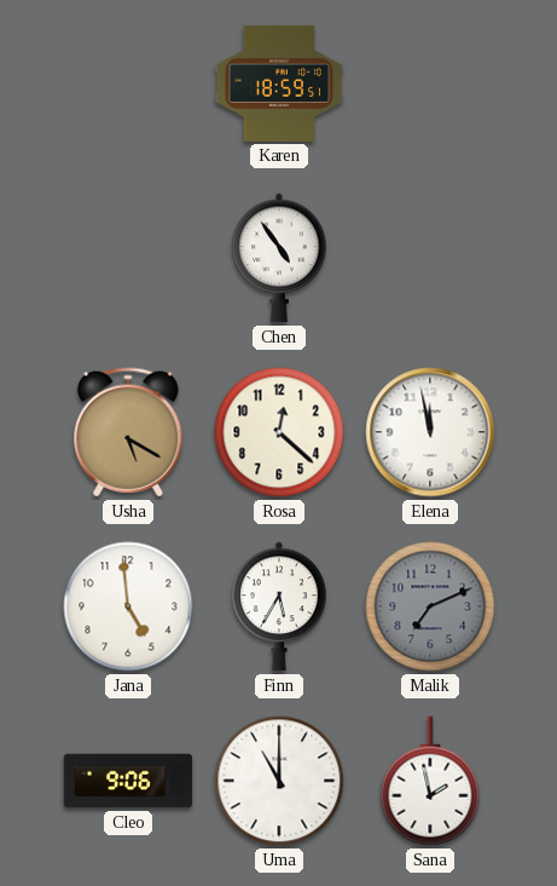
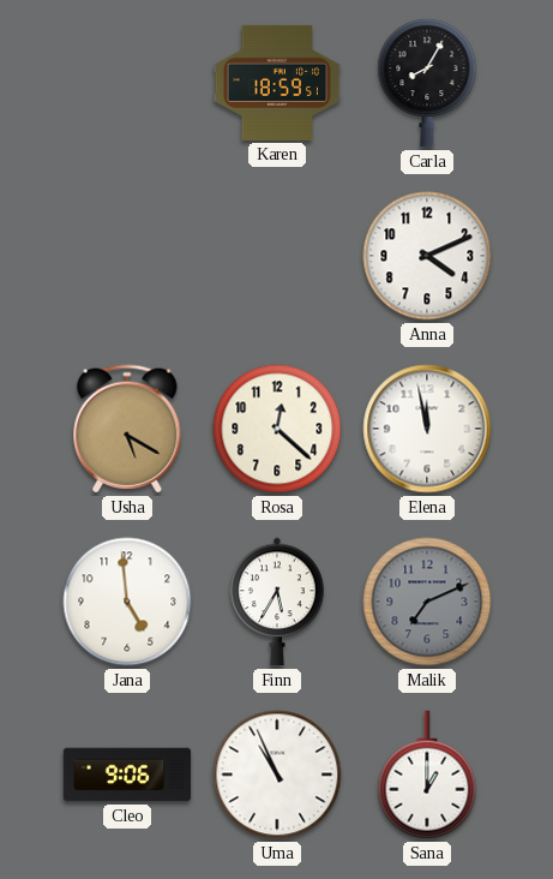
Carla: none -> 8:05 (427, 83)
Chen: 4:54 -> none (279, 258)
Anna: none -> 4:11 (427, 256)
Uma: 11:00 -> 10:56 (277, 775)
Sana: 1:58 -> 1:00 (427, 775)
